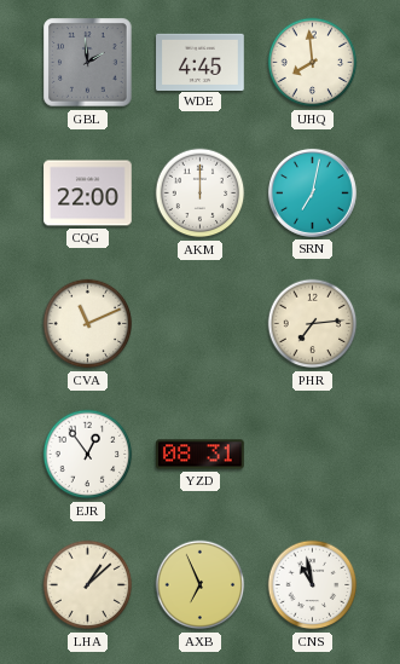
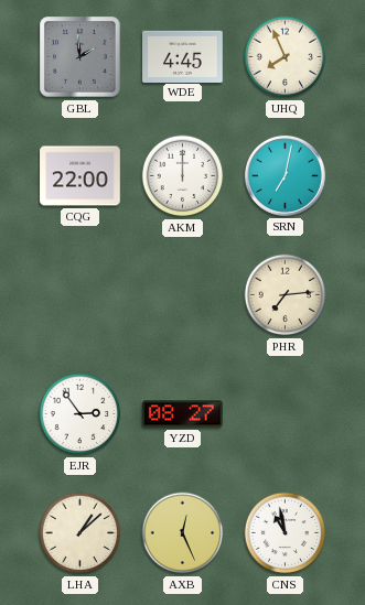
UHQ: 7:59 -> 7:56 (286, 57)
CVA: 11:11 -> none (88, 324)
EJR: 12:54 -> 2:54 (80, 414)
YZD: 08:31 -> 08:27 (183, 414)
AXB: 6:56 -> 12:26 (183, 533)
